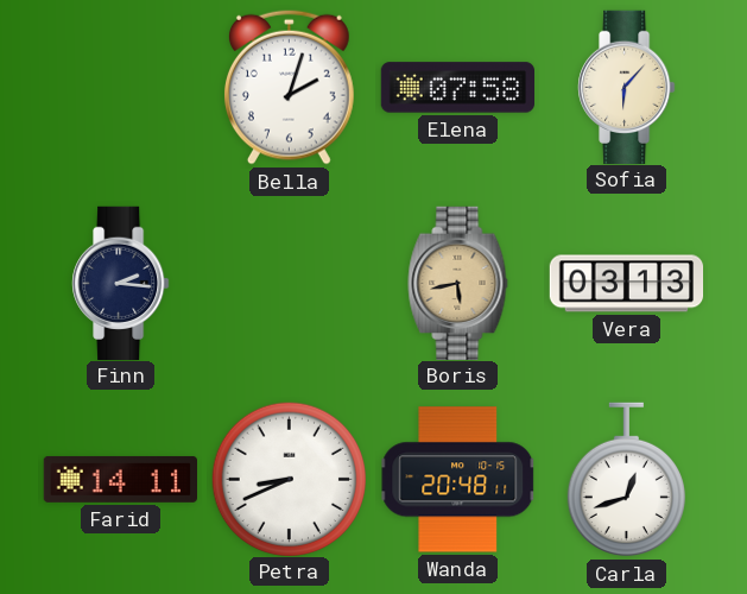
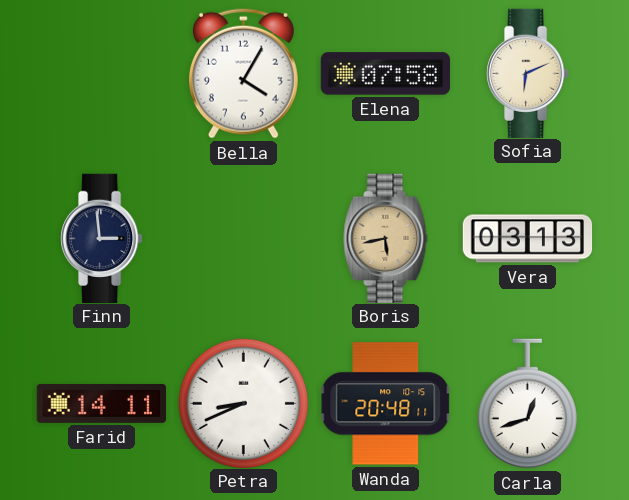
Bella: 2:03 -> 4:05 (243, 73)
Sofia: 6:07 -> 6:11 (528, 73)
Finn: 2:16 -> 2:59 (102, 238)
